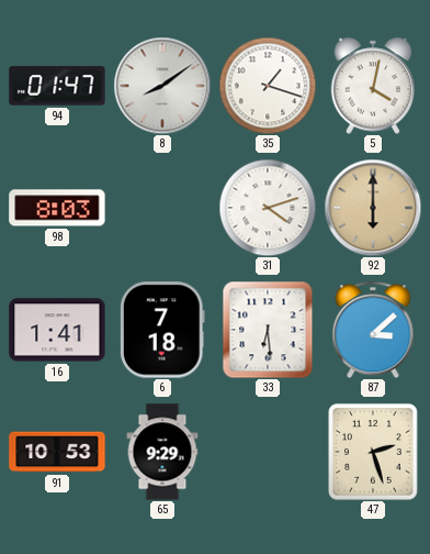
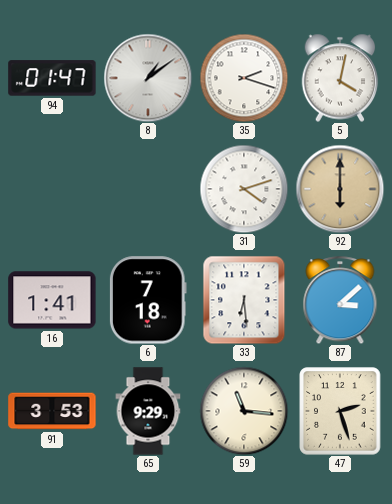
8: 8:09 -> 1:09 (148, 78)
35: 1:18 -> 2:18 (244, 78)
98: 8:03 -> none (57, 208)
91: 10:53 -> 3:53 (52, 411)
59: none -> 11:16 (244, 411)
